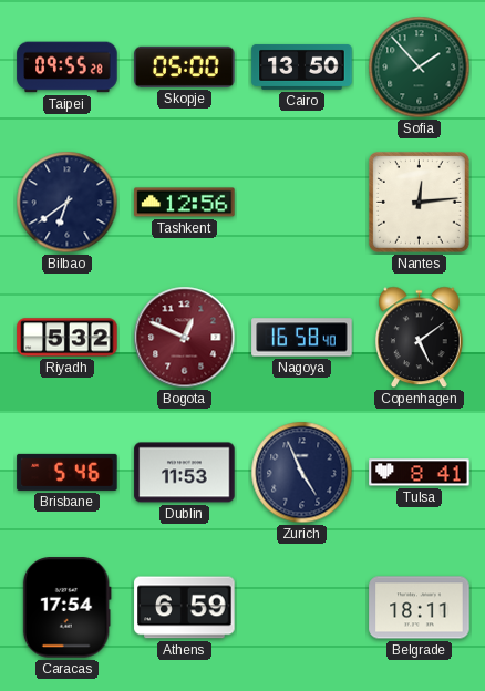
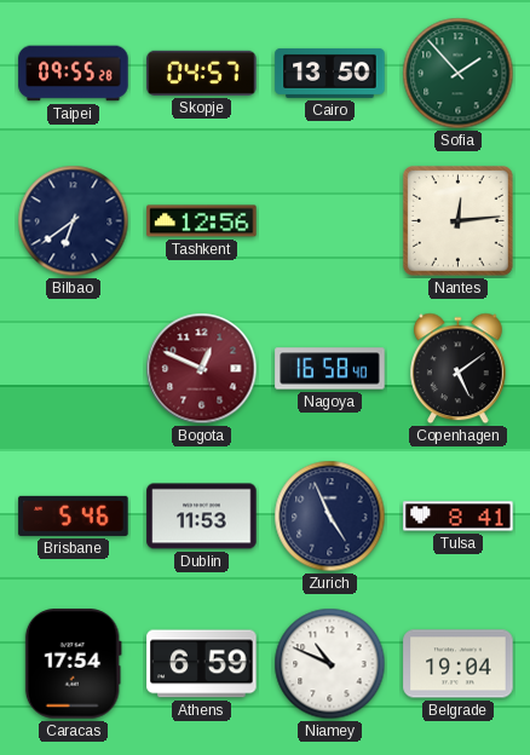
Skopje: 05:00 -> 04:57 (202, 73)
Riyadh: 5:32 -> none (68, 338)
Niamey: none -> 10:49 (330, 664)
Belgrade: 18:11 -> 19:04 (459, 664)
